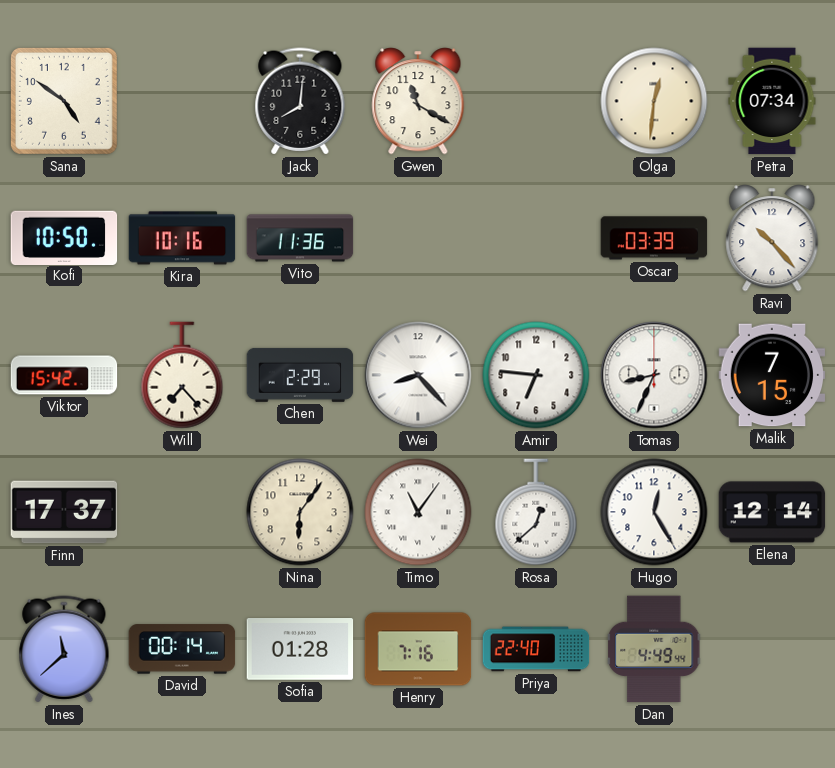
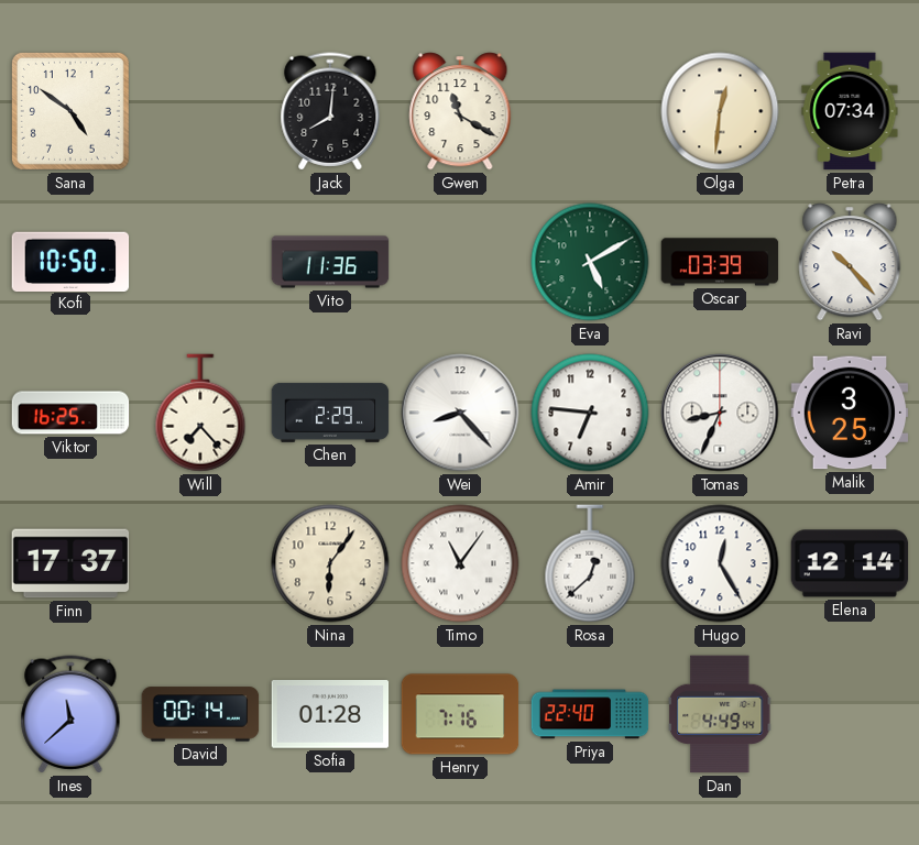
Kira: 10:16 -> none (182, 238)
Eva: none -> 5:10 (590, 262)
Viktor: 15:42 -> 16:25 (70, 413)
Malik: 7:15 -> 3:25 (850, 413)
